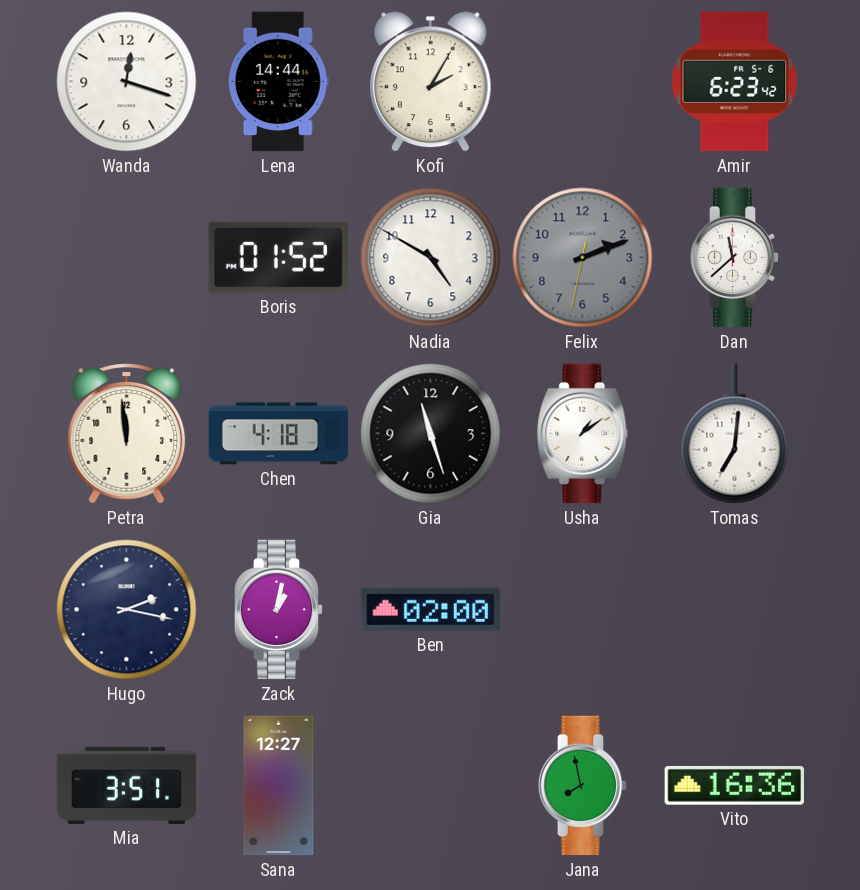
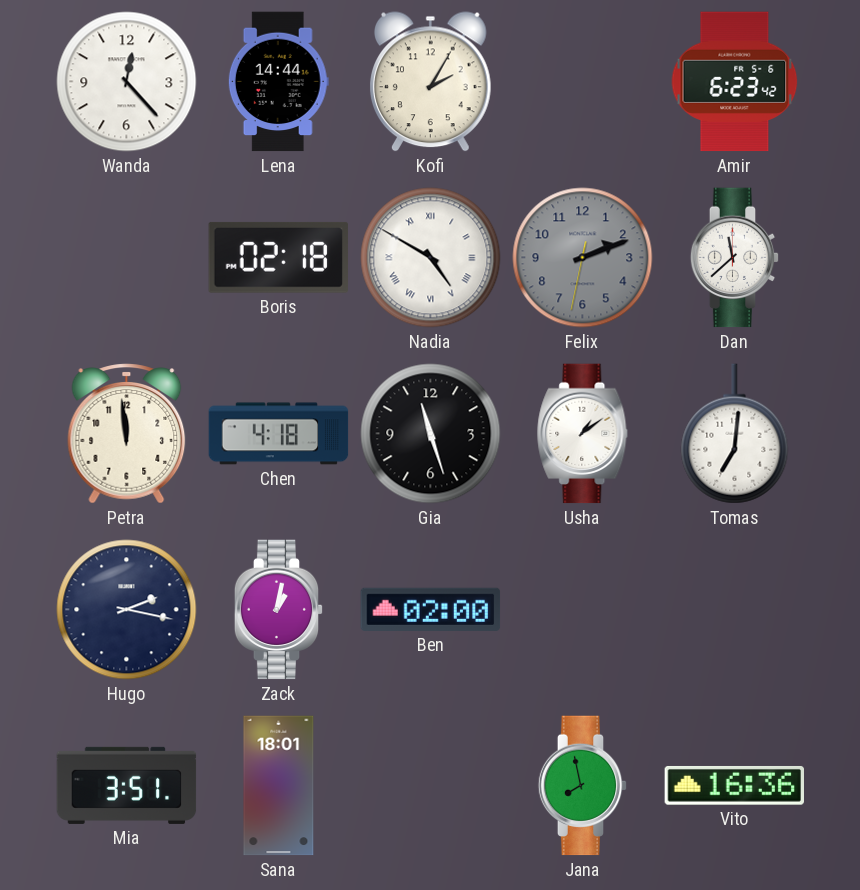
Wanda: 12:18 -> 12:23 (127, 82)
Boris: 01:52 -> 02:18 (278, 257)
Nadia numerals: Arabic -> Roman (431, 258)
Sana: 12:27 -> 18:01 (279, 786)
